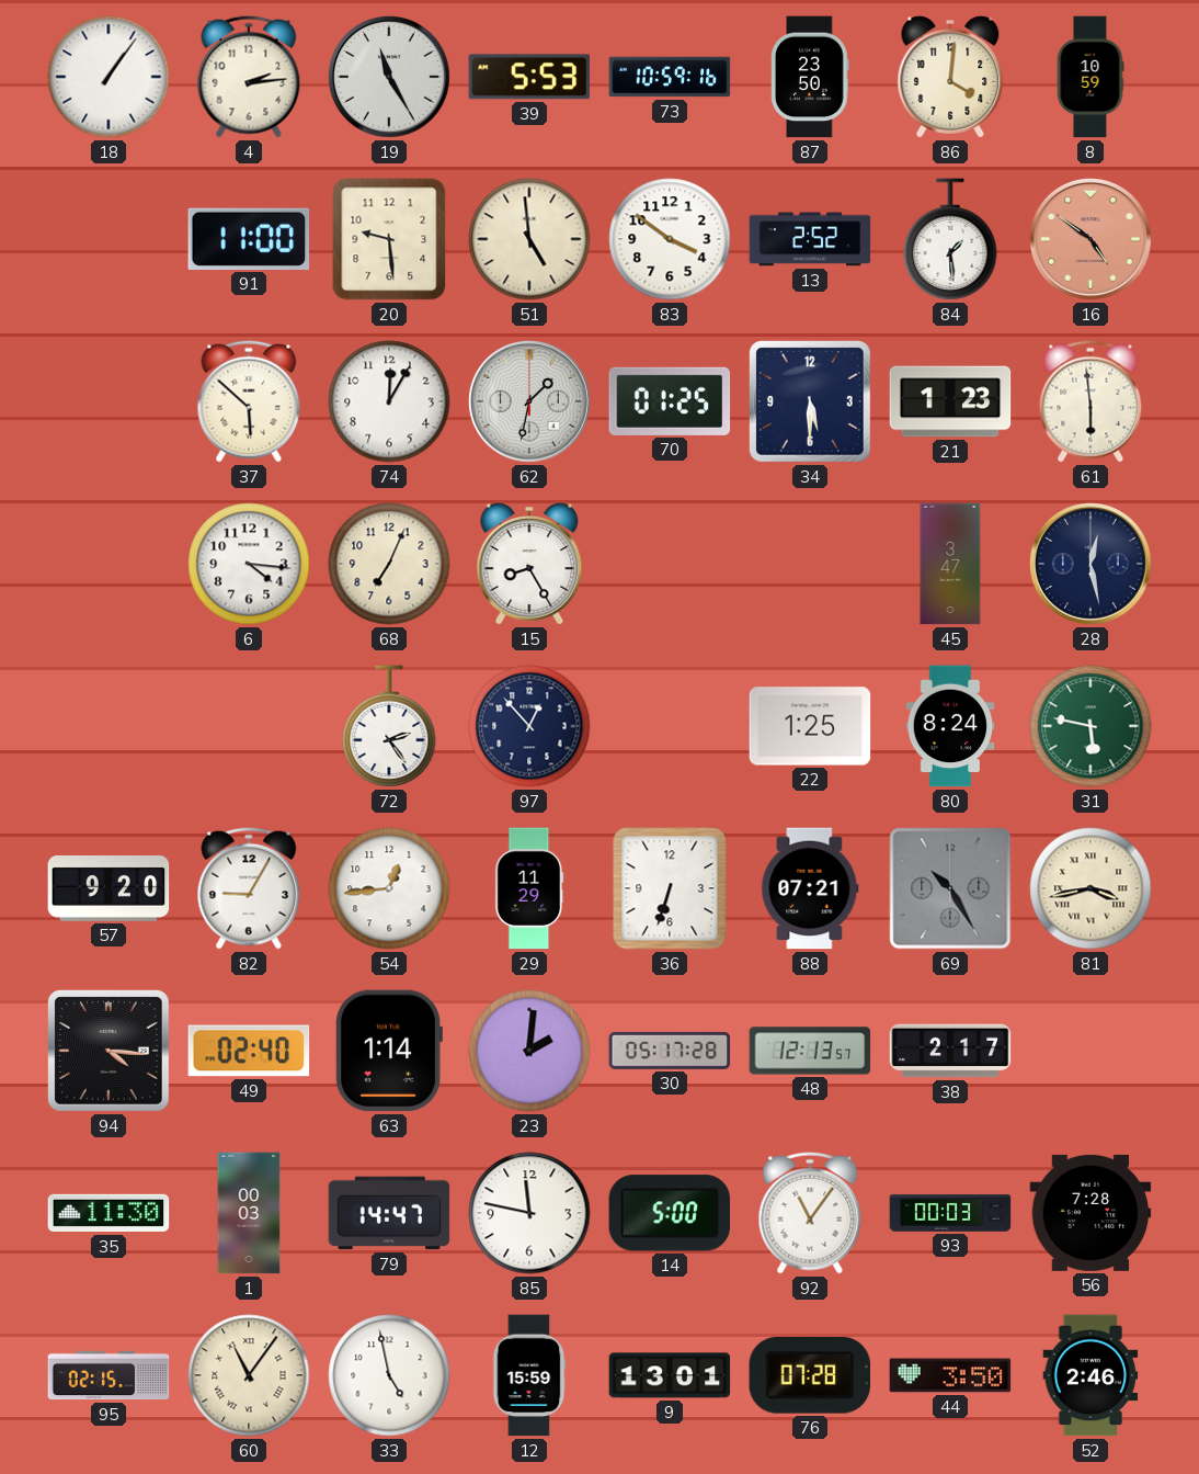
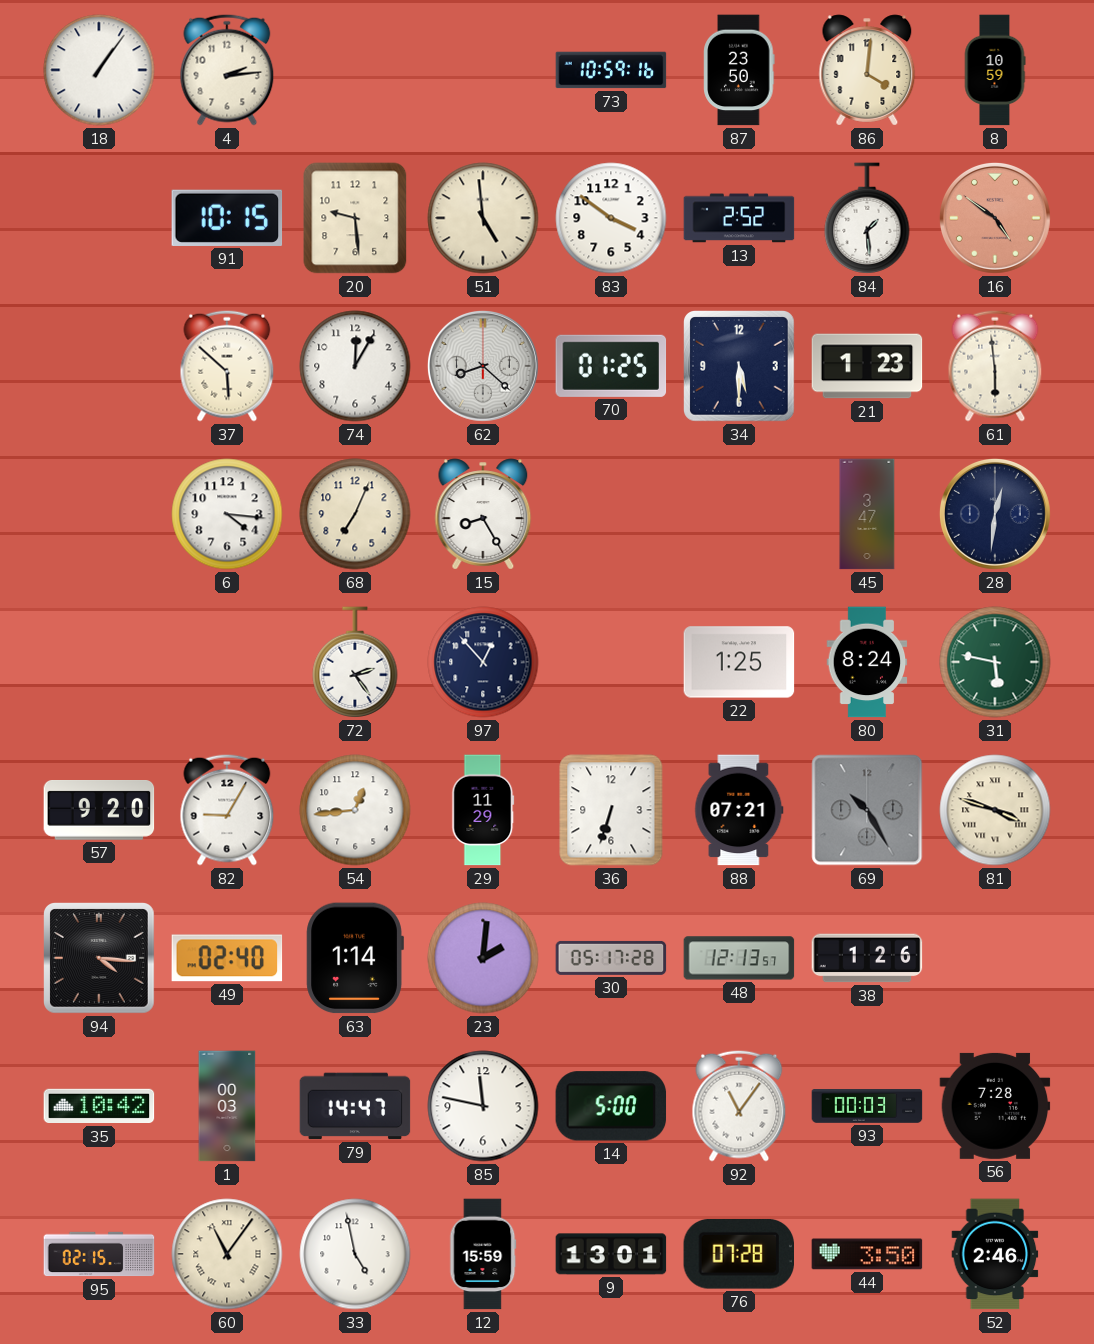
19: 11:25 -> none (389, 77)
39: 5:53 -> none (529, 77)
91: 11:00 -> 10:15 (227, 218)
62: 1:32 -> 8:22 (483, 366)
28: 12:28 -> 12:31 (995, 514)
81: 3:43 -> 3:48 (995, 810)
38: 2:17 -> 1:26 (867, 958)
35: 11:30 -> 10:42 (99, 1106)
